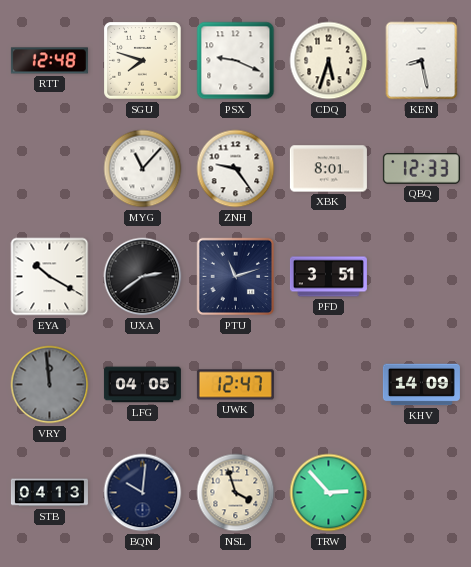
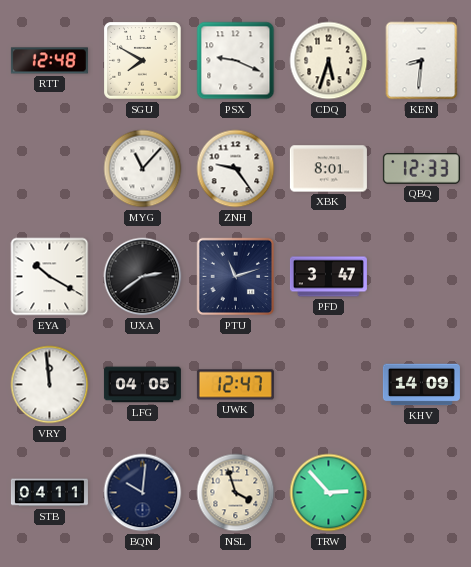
SGU: 7:48 -> 7:50 (143, 61)
KEN: 8:28 -> 8:31 (422, 61)
PFD: 3:51 -> 3:47 (328, 277)
VRY dial: grey -> white (50, 385)
STB: 04:13 -> 04:11 (49, 493)
